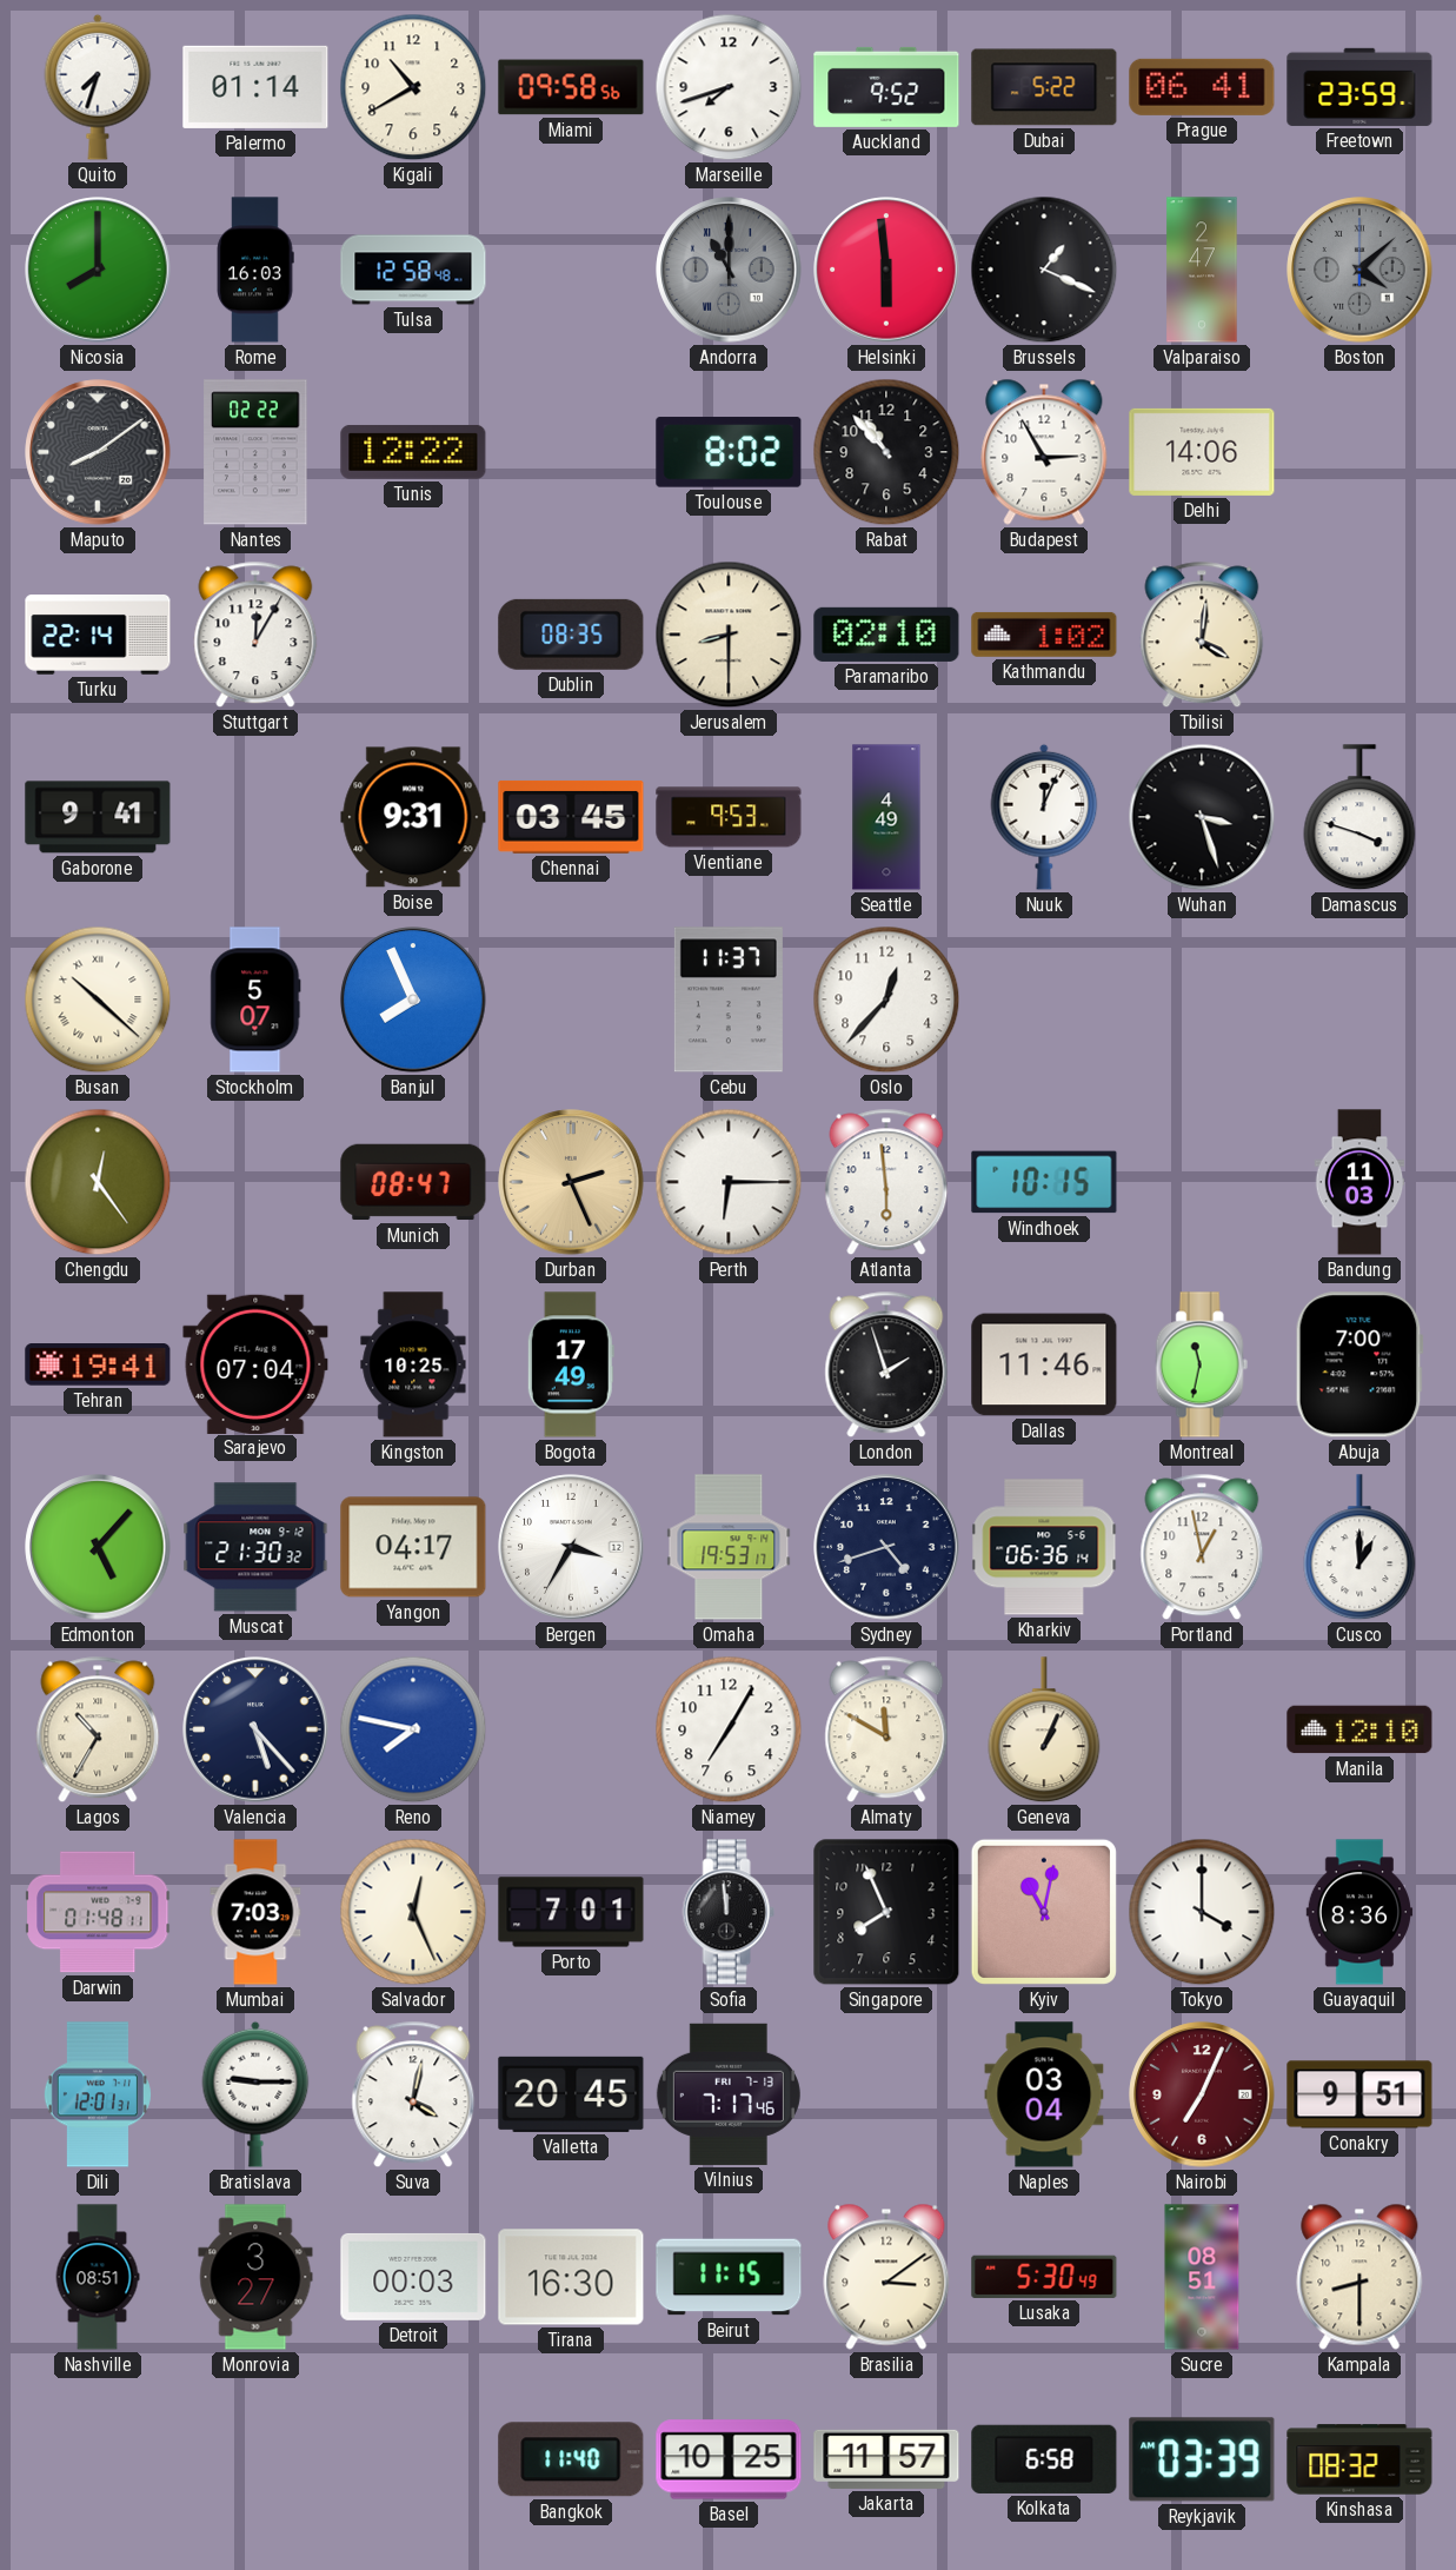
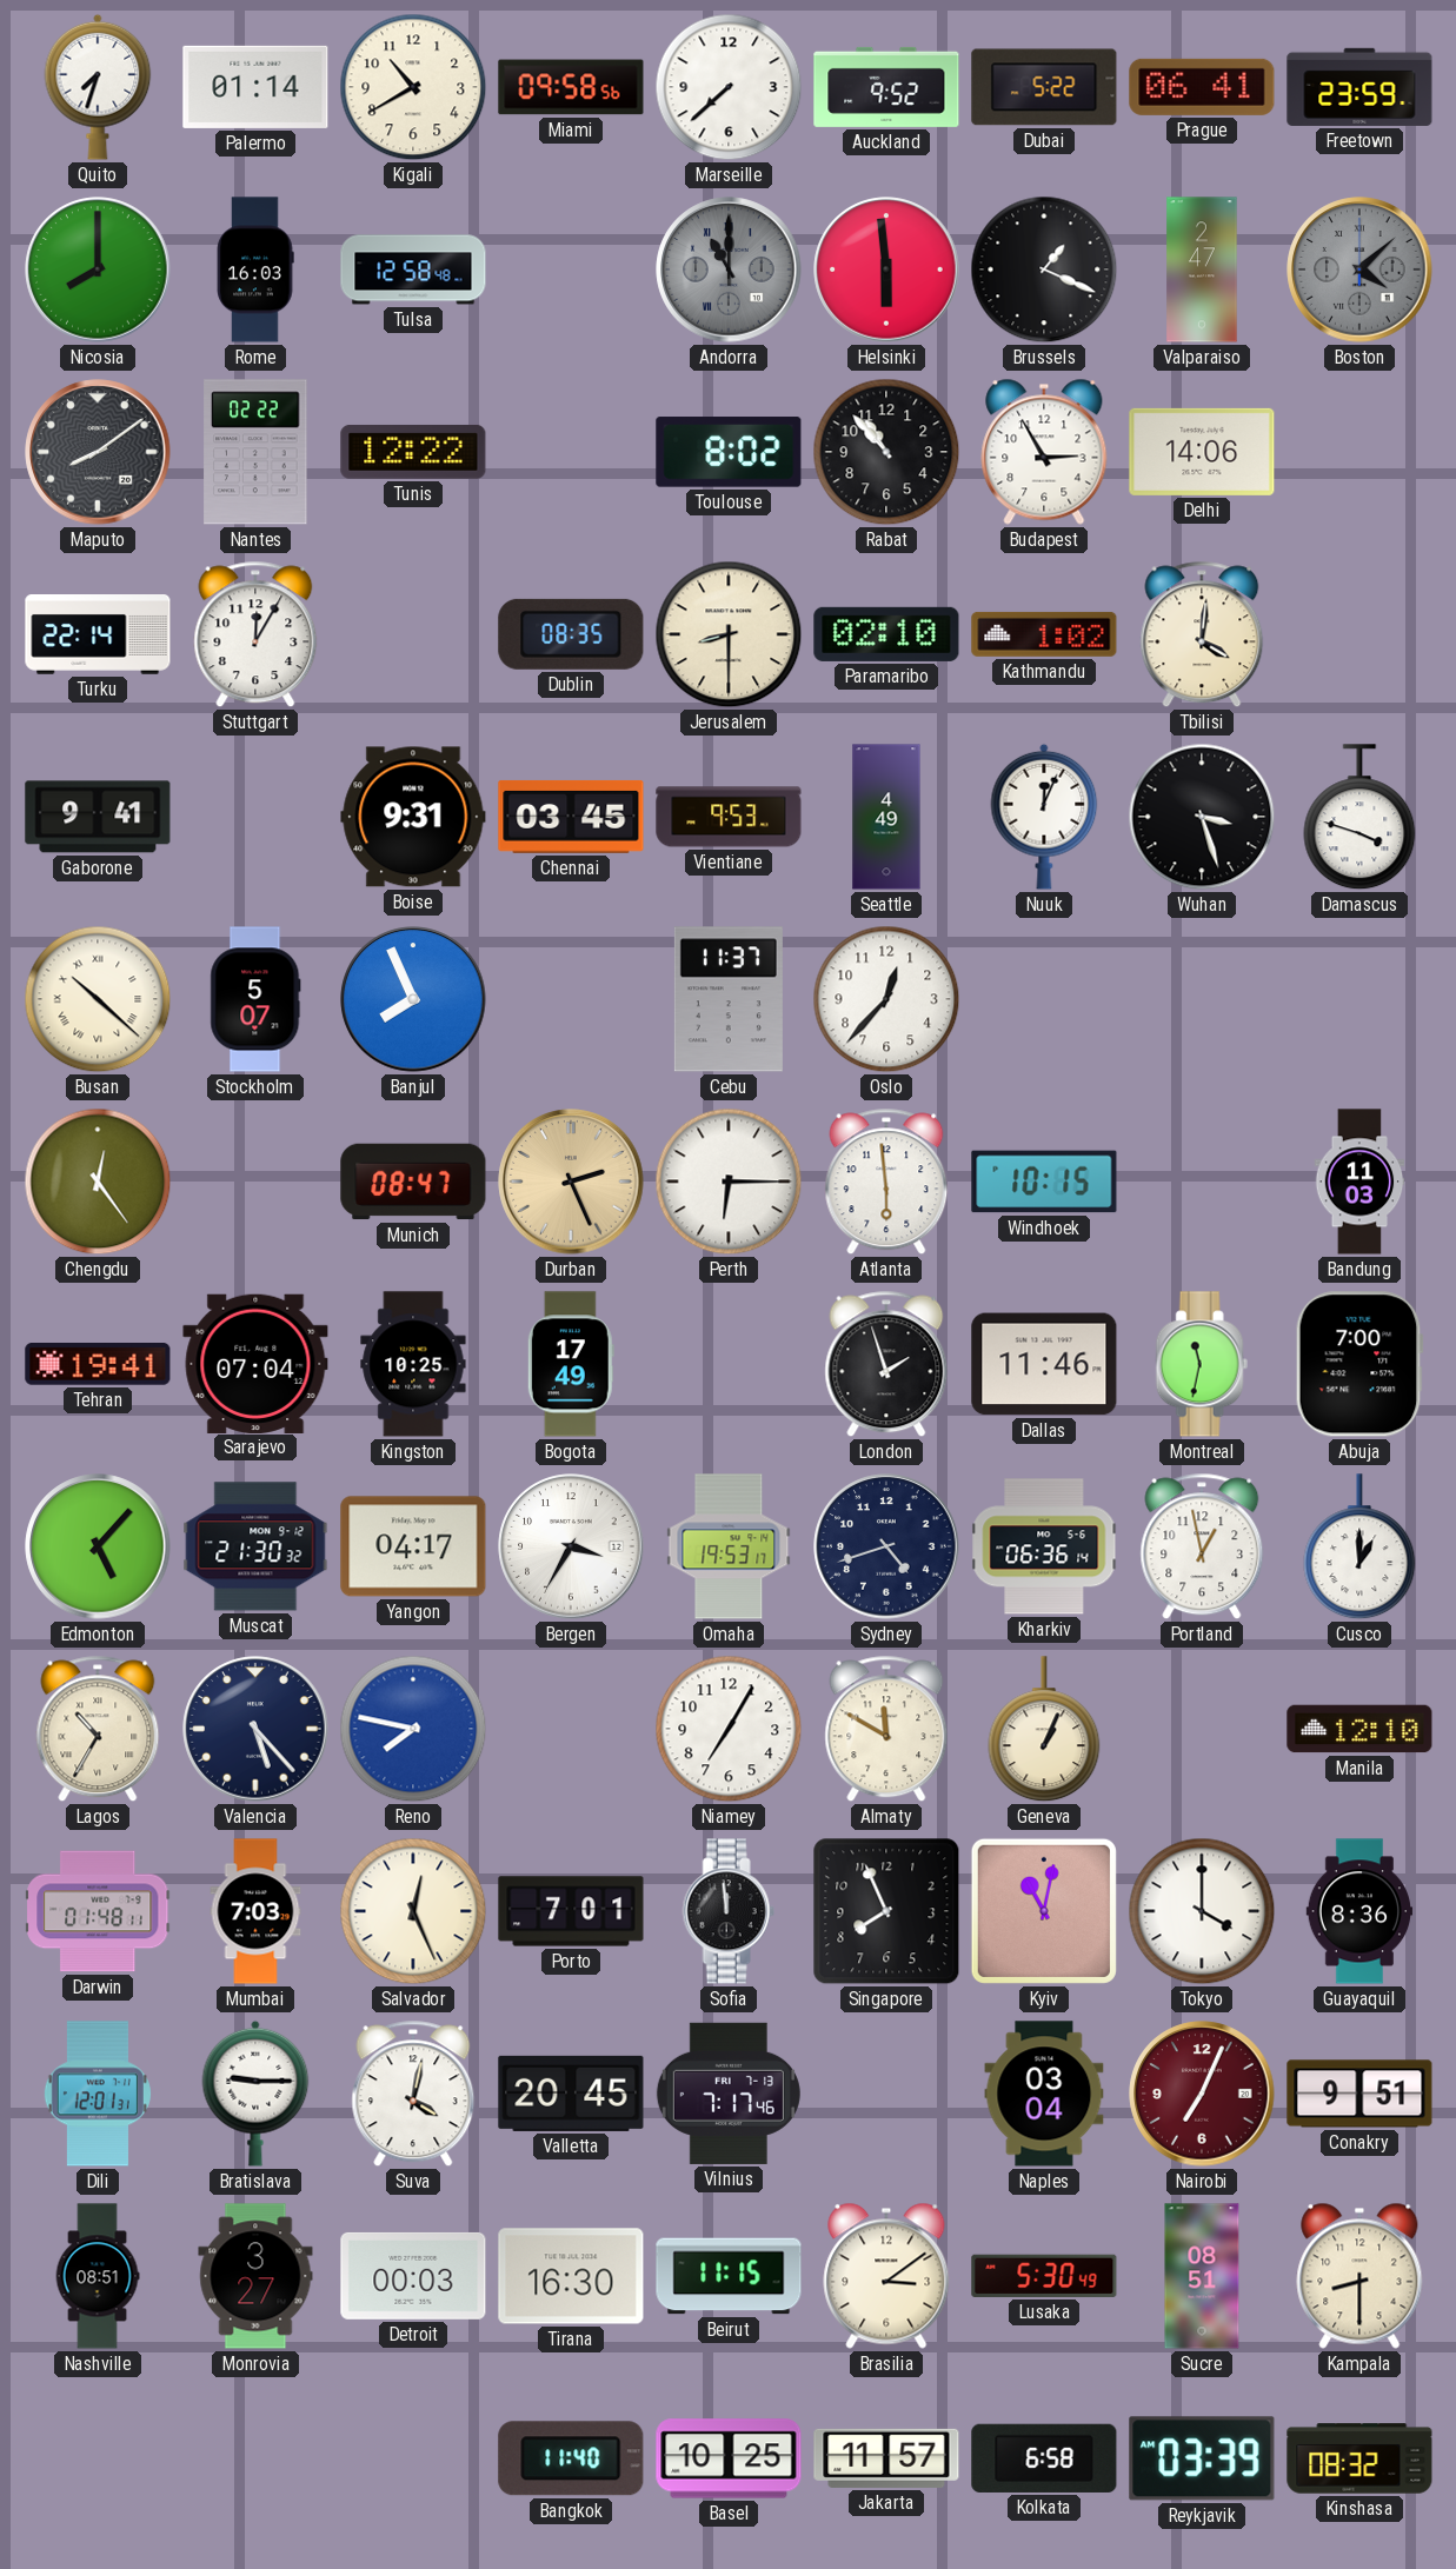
Marseille: 7:42 -> 7:38 (729, 87)
